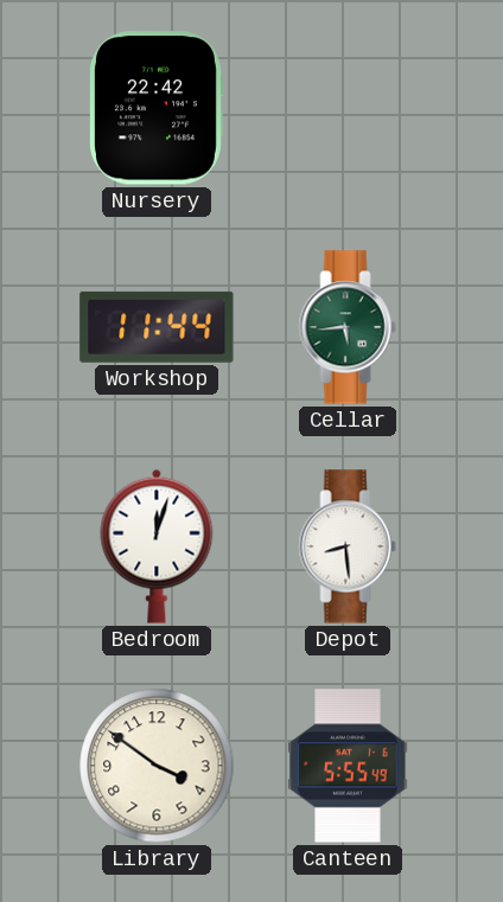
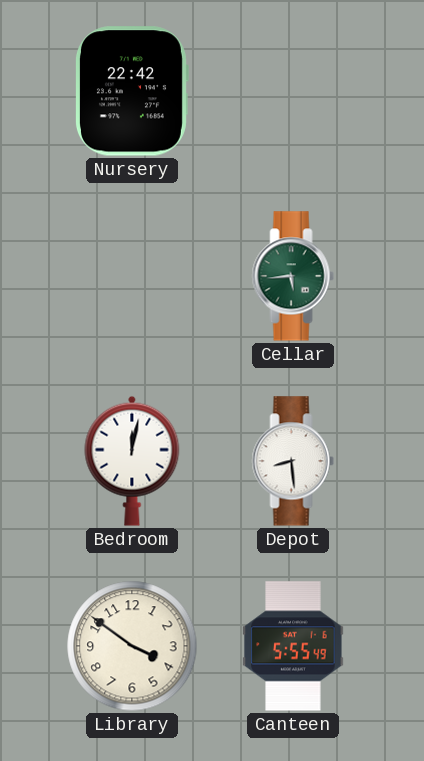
Workshop: 11:44 -> none (157, 327)
Bedroom: 12:03 -> 12:02 (132, 461)
